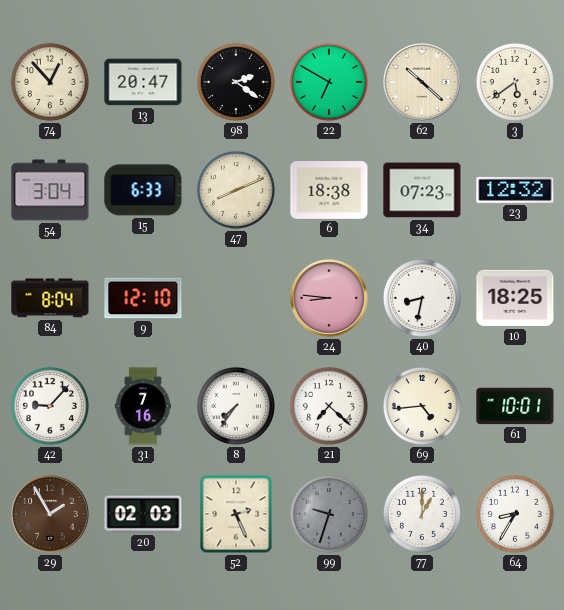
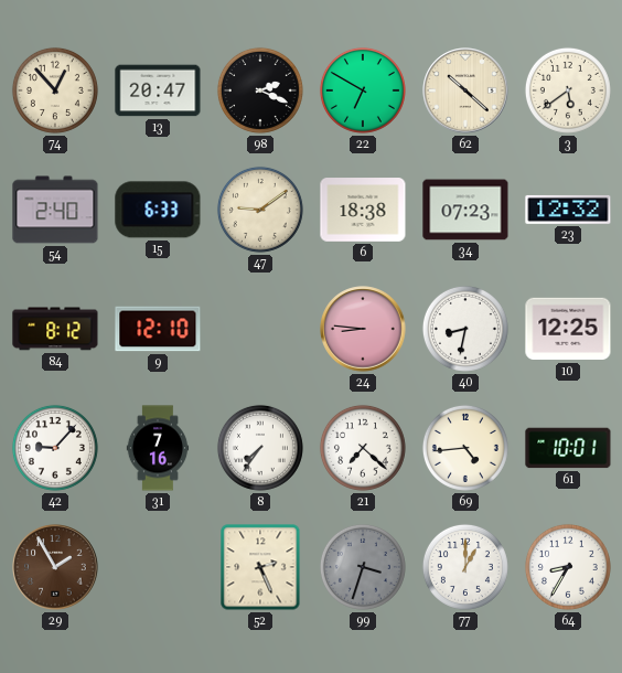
98: 2:21 -> 2:19 (260, 90)
54: 3:04 -> 2:40 (55, 210)
47: 8:11 -> 9:09 (260, 210)
84: 8:04 -> 8:12 (55, 329)
10: 18:25 -> 12:25 (568, 329)
20: 02:03 -> none (143, 514)
99: 9:33 -> 3:33 (363, 567)
